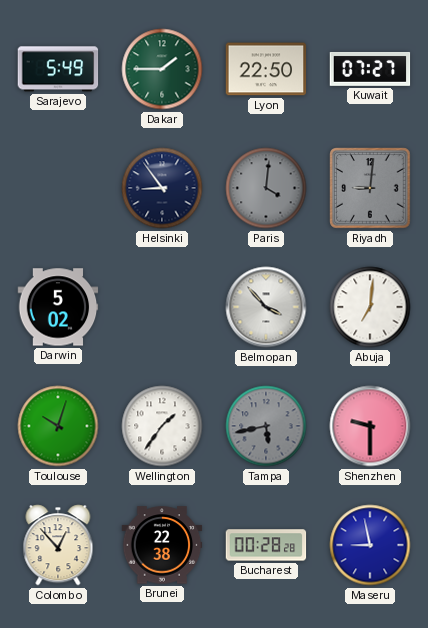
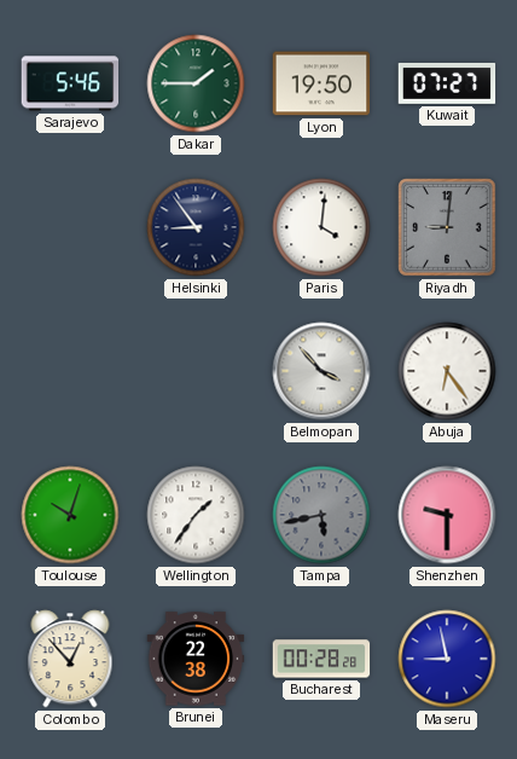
Sarajevo: 5:49 -> 5:46 (70, 83)
Lyon: 22:50 -> 19:50 (321, 83)
Paris dial: grey -> white (321, 227)
Darwin: 5:02 -> none (58, 307)
Abuja: 7:01 -> 6:24 (447, 371)
